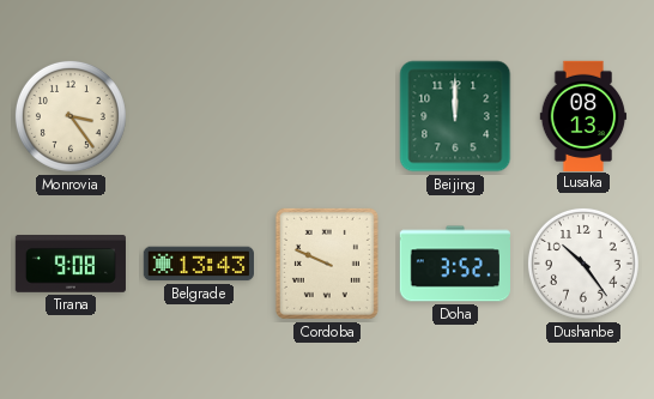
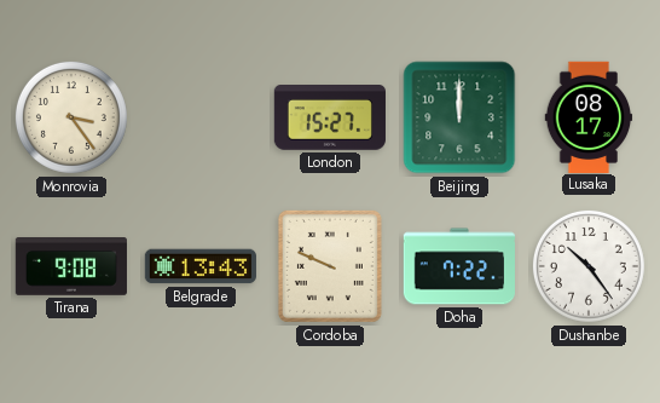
London: none -> 15:27 (330, 119)
Lusaka: 08:13 -> 08:17 (589, 116)
Doha: 3:52 -> 7:22 (459, 266)
